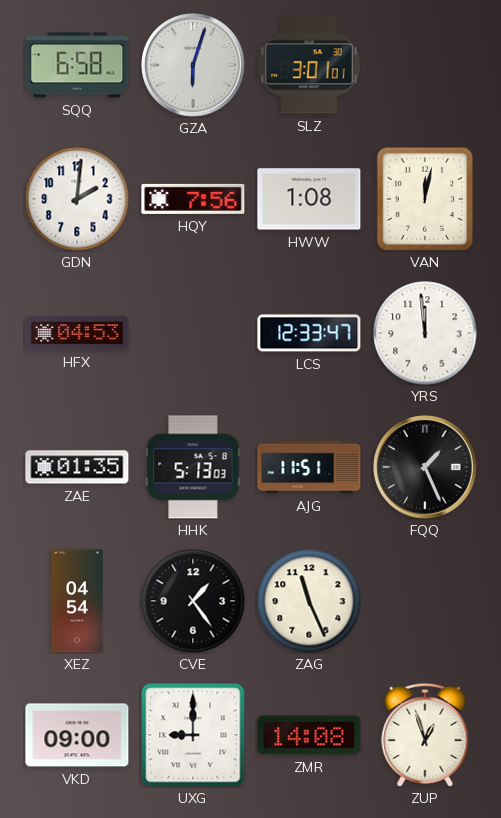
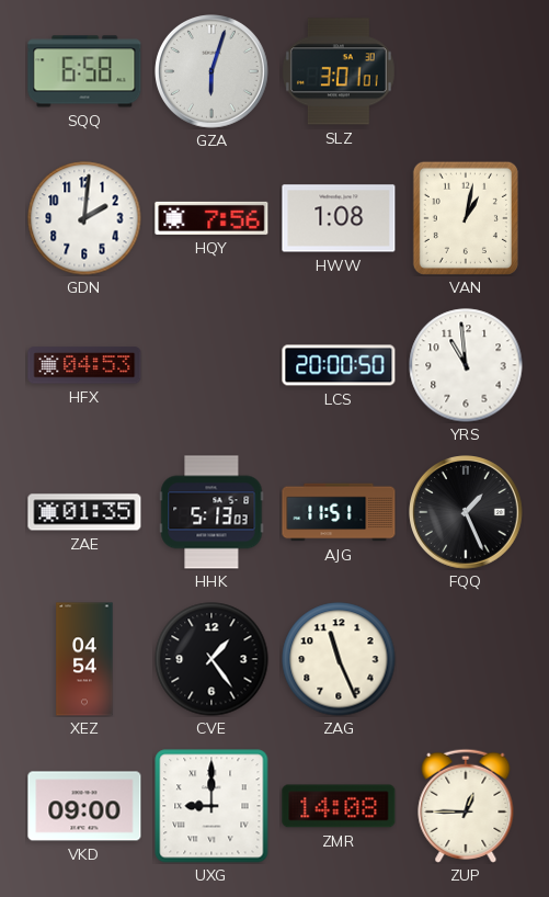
VAN: 12:02 -> 1:02 (466, 218)
LCS: 12:33 -> 20:00 (339, 365)
YRS: 11:59 -> 10:59 (466, 365)
ZUP: 12:57 -> 12:45 (466, 806)
